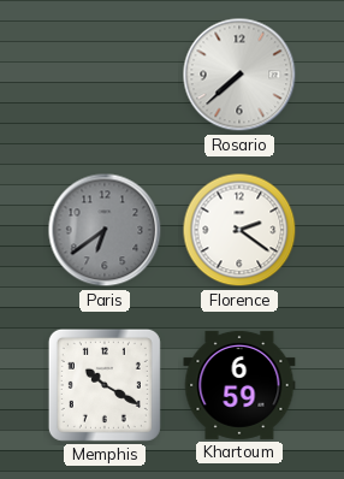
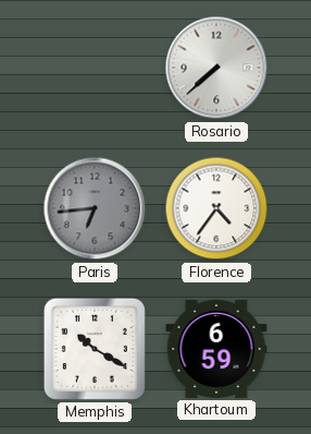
Paris: 6:39 -> 6:44 (95, 208)
Florence: 2:21 -> 4:36 (216, 208)
